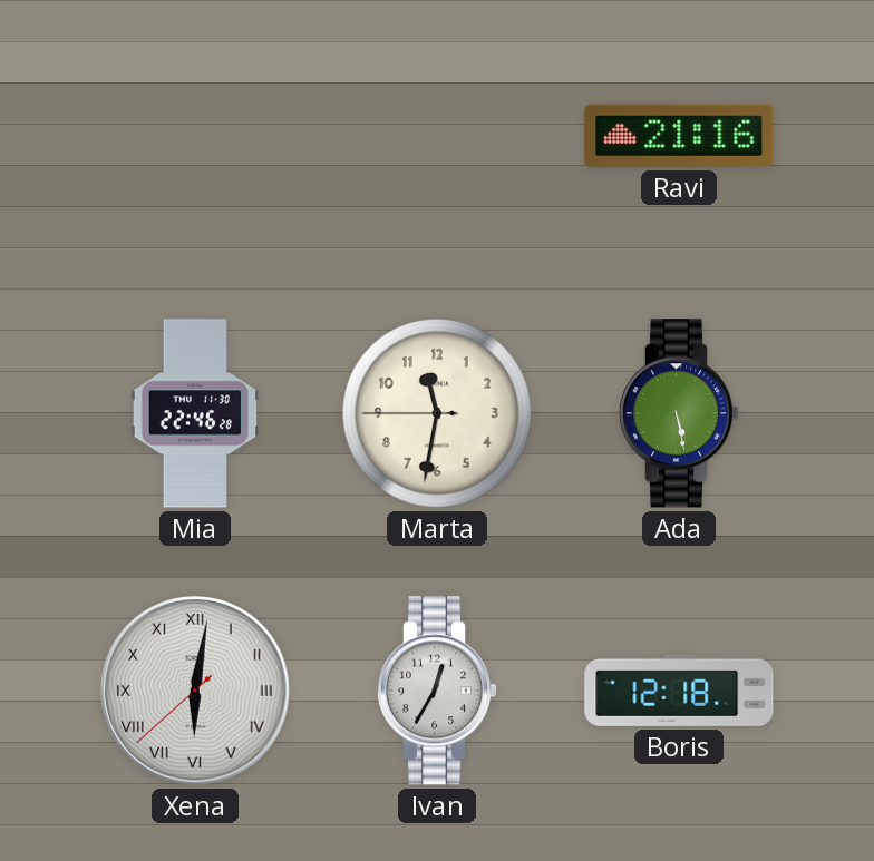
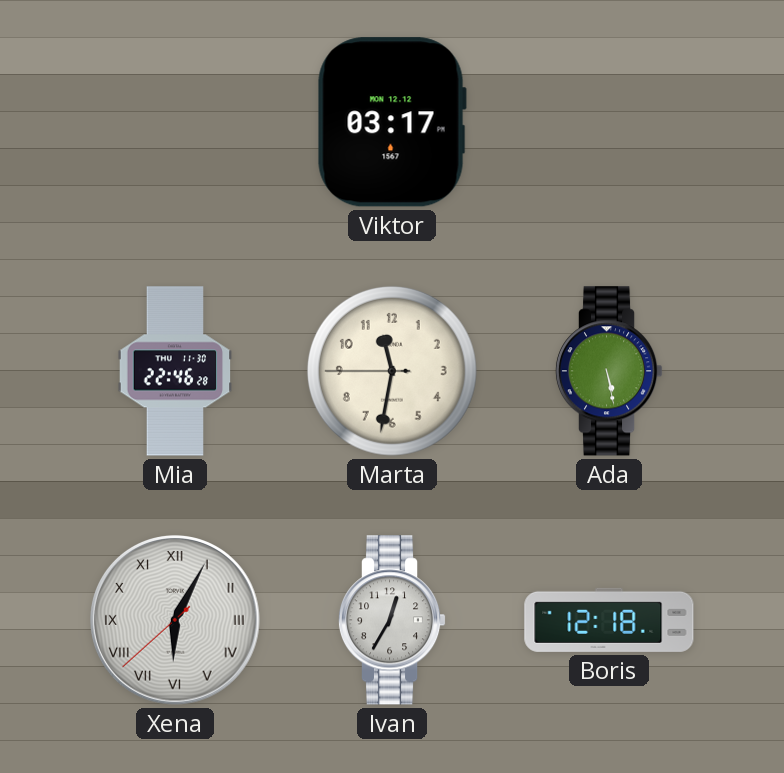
Viktor: none -> 03:17 (392, 122)
Ravi: 21:16 -> none (679, 136)
Xena: 6:01 -> 6:04 (175, 620)
